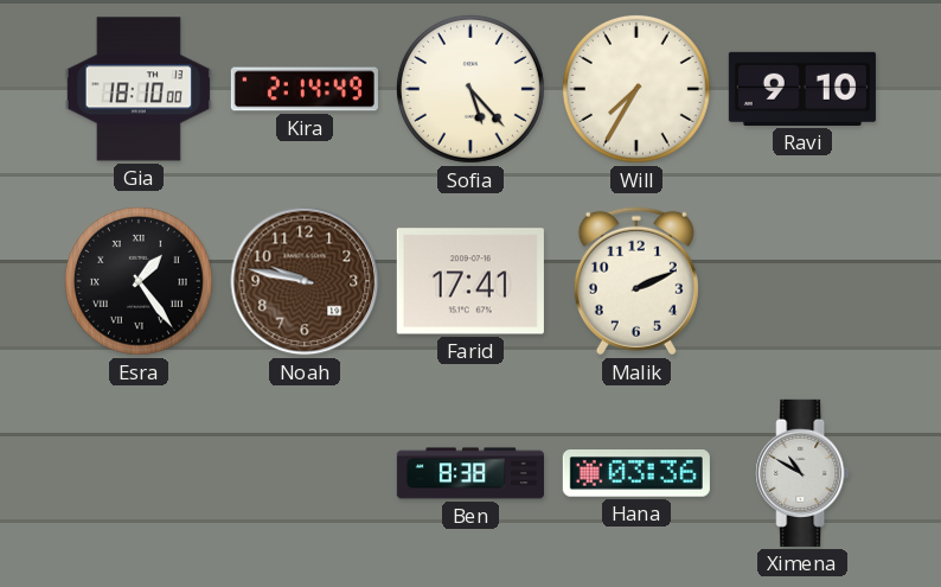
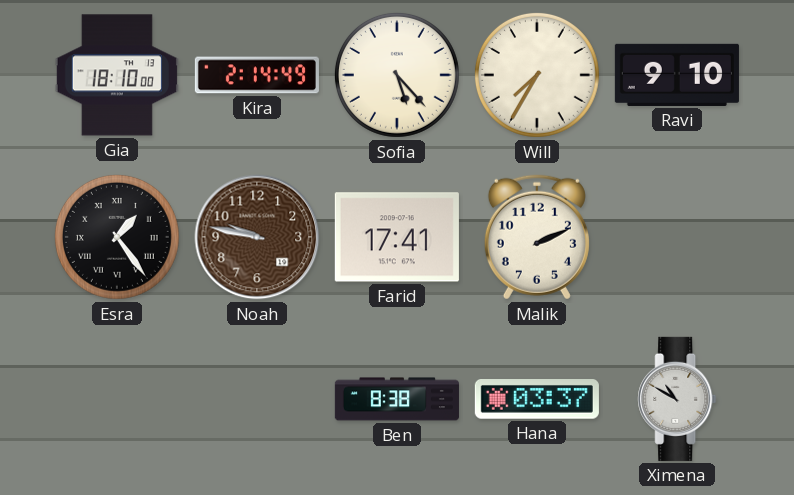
Hana: 03:36 -> 03:37 (537, 400)
